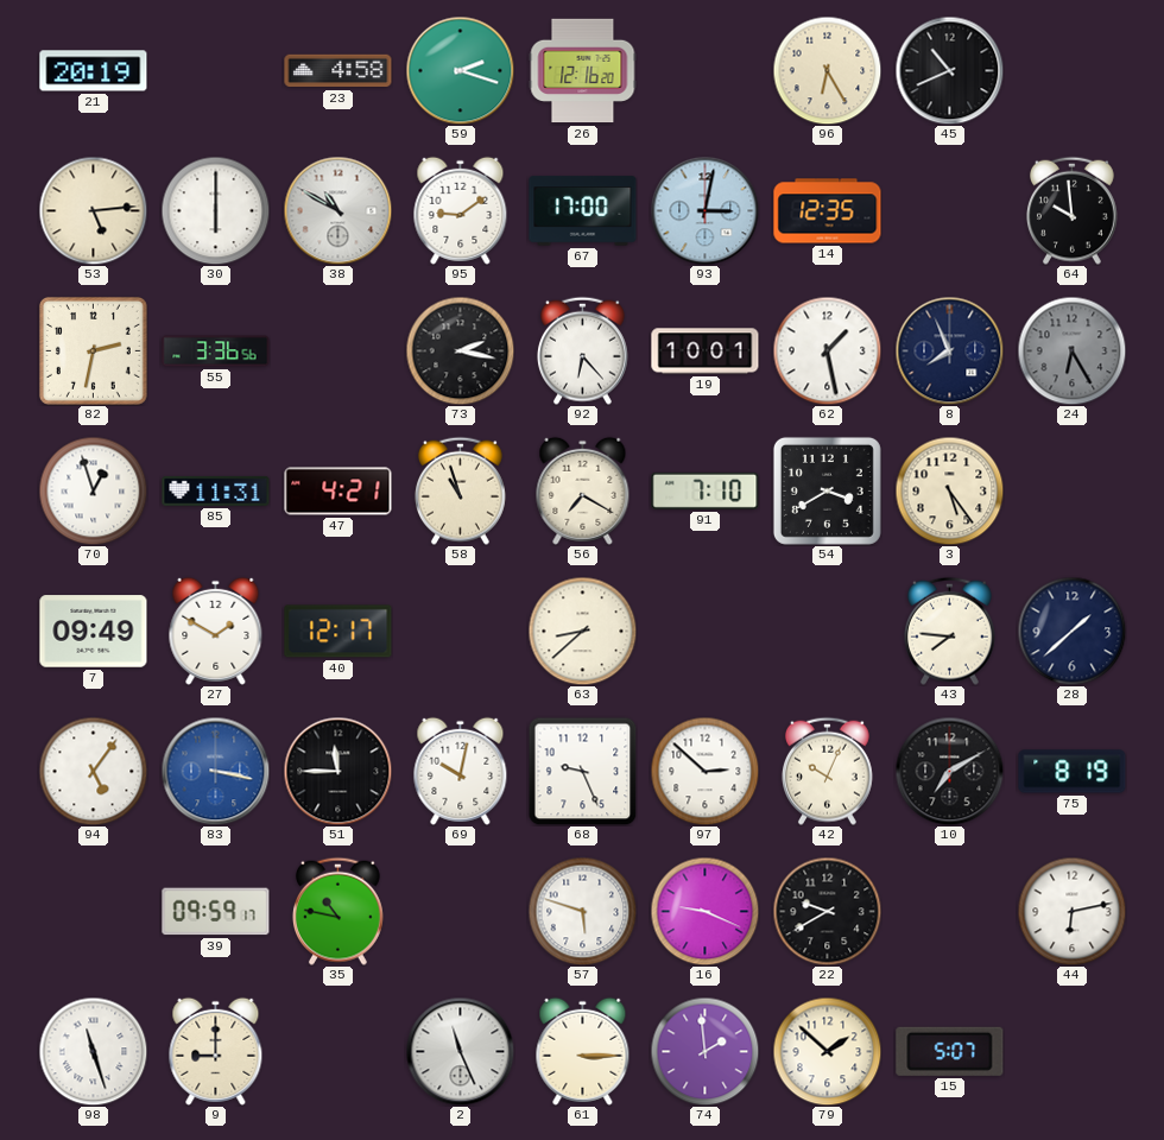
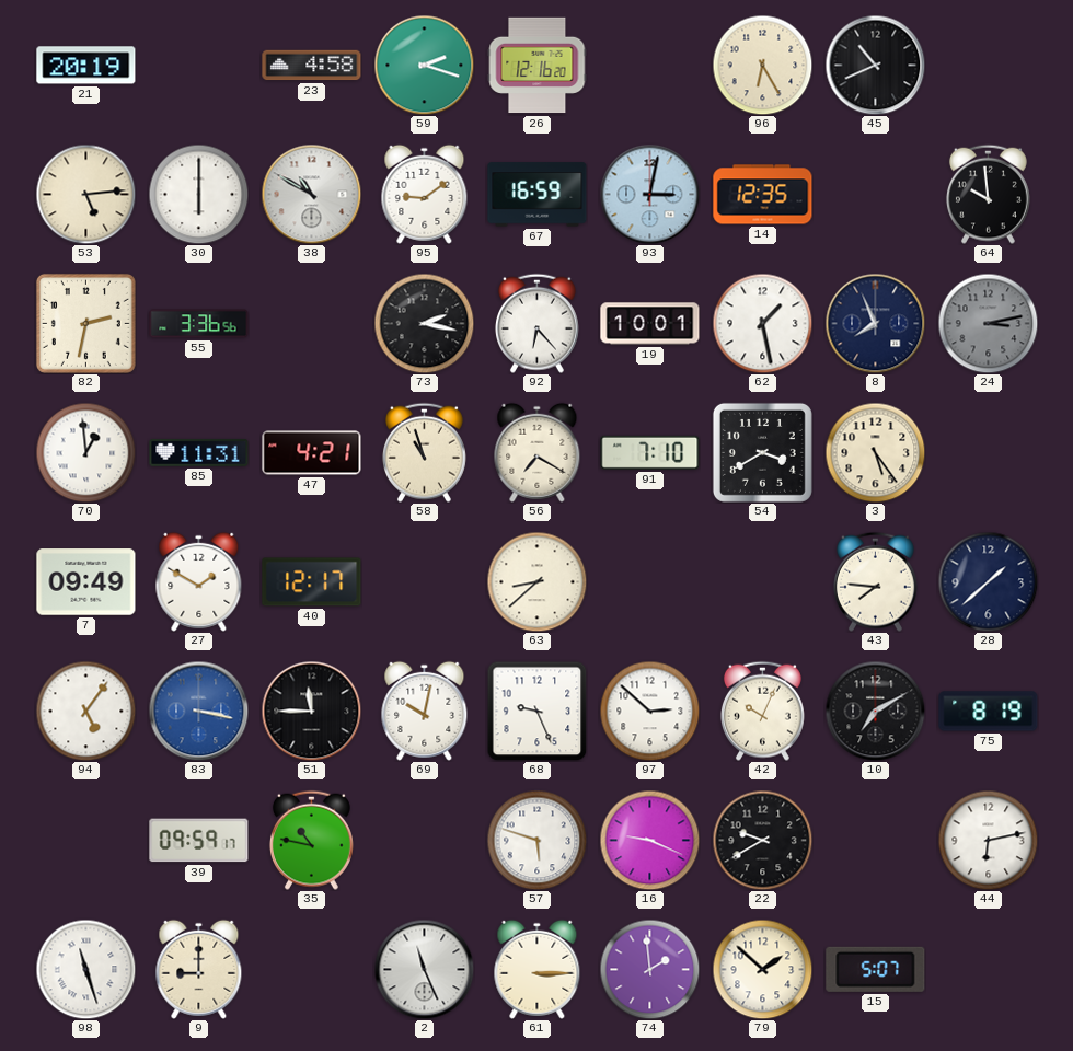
67: 17:00 -> 16:59 (538, 195)
24: 6:25 -> 3:13 (988, 323)
70: 12:57 -> 12:59 (85, 452)
